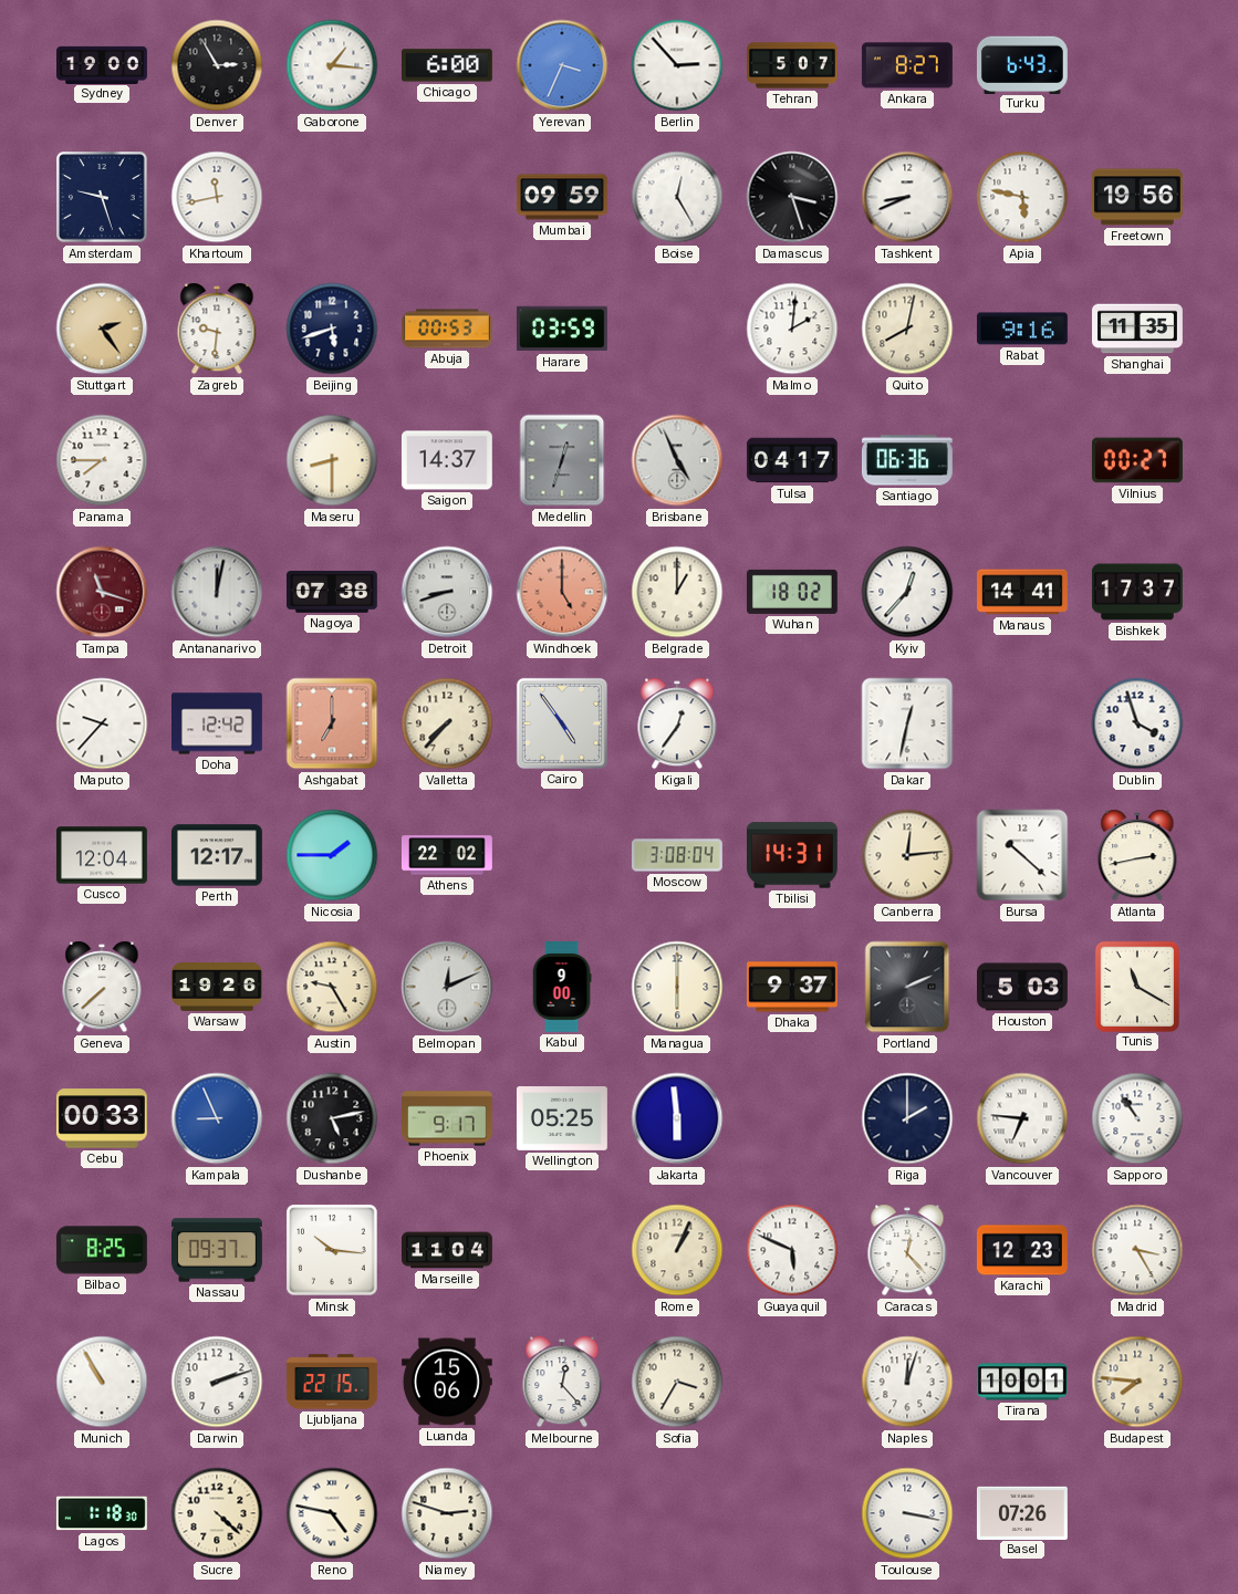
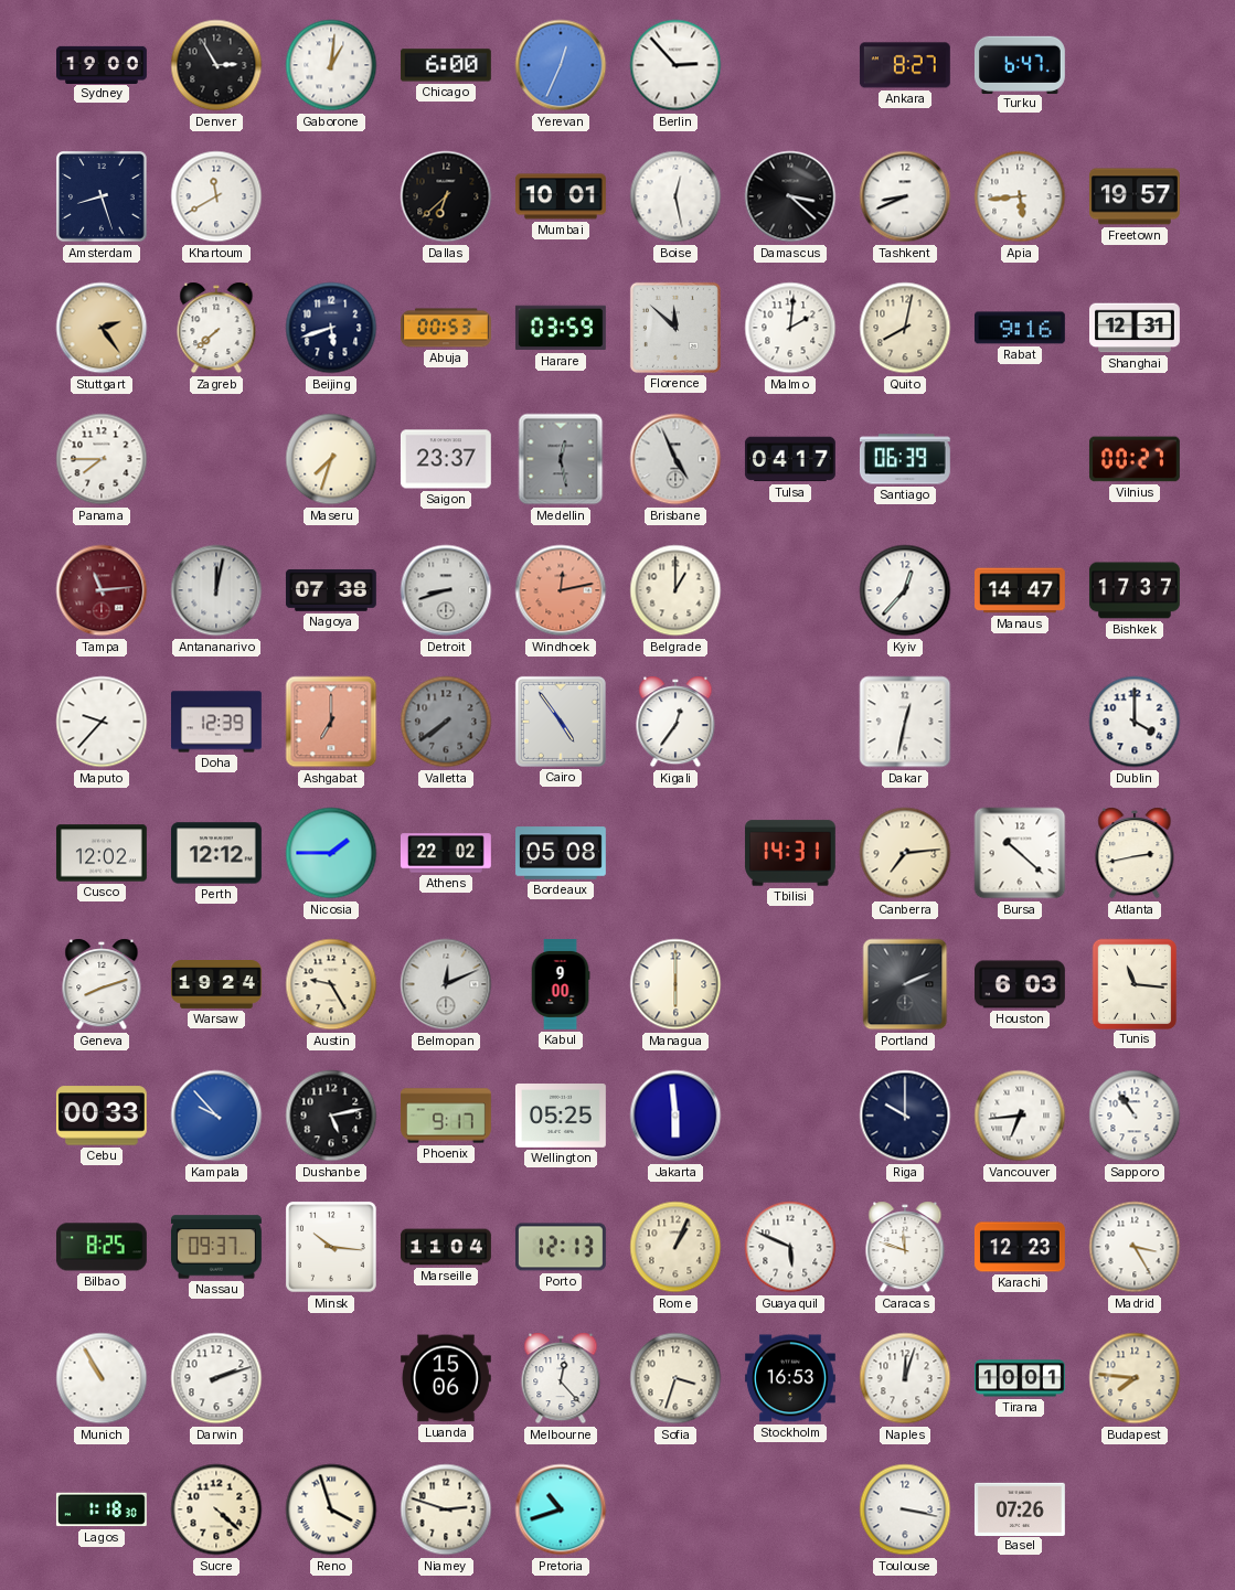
Gaborone: 1:16 -> 1:01 (331, 65)
Yerevan: 3:34 -> 12:34 (561, 65)
Tehran: 5:07 -> none (793, 65)
Turku: 6:43 -> 6:47 (1020, 64)
Amsterdam: 9:27 -> 8:27 (103, 198)
Khartoum: 11:43 -> 11:40 (216, 196)
Dallas: none -> 6:38 (446, 196)
Mumbai: 09:59 -> 10:01 (561, 196)
Boise: 12:25 -> 12:28 (675, 196)
Damascus: 3:27 -> 3:22 (790, 196)
Apia: 5:47 -> 5:44 (1020, 196)
Freetown: 19:56 -> 19:57 (1135, 196)
Zagreb: 9:31 -> 7:38 (216, 328)
Florence: none -> 11:52 (675, 328)
Shanghai: 11:35 -> 12:31 (1136, 328)
Maseru: 8:30 -> 7:33 (331, 459)
Saigon: 14:37 -> 23:37 (446, 459)
Medellin: 12:33 -> 12:28 (561, 459)
Santiago: 06:36 -> 06:39 (905, 459)
Tampa: 11:18 -> 11:14 (102, 590)
Windhoek: 5:00 -> 12:13 (561, 590)
Wuhan: 18:02 -> none (792, 592)
Manaus: 14:41 -> 14:47 (1021, 590)
Doha: 12:42 -> 12:39 (217, 722)
Valletta: 7:37 -> 7:39 (446, 722)
Valletta dial: cream -> grey (446, 722)
Dublin: 3:57 -> 4:00 (1135, 722)
Cusco: 12:04 -> 12:02 (102, 853)
Perth: 12:17 -> 12:12 (217, 853)
Bordeaux: none -> 05:08 (562, 853)
Moscow: 3:08 -> none (678, 855)
Canberra: 12:14 -> 7:14 (905, 853)
Geneva: 7:38 -> 8:12 (102, 984)
Warsaw: 19:26 -> 19:24 (217, 985)
Dhaka: 9:37 -> none (792, 987)
Houston: 5:03 -> 6:03 (1021, 984)
Tunis: 11:20 -> 11:16 (1133, 983)
Kampala: 8:56 -> 9:53 (216, 1116)
Riga: 2:00 -> 10:00 (905, 1116)
Vancouver: 6:46 -> 6:44 (1020, 1116)
Porto: none -> 12:13 (561, 1247)
Caracas: 12:23 -> 11:48 (905, 1247)
Ljubljana: 22:15 -> none (333, 1382)
Sofia: 3:35 -> 3:33 (675, 1378)
Stockholm: none -> 16:53 (790, 1378)
Reno: 4:47 -> 3:57 (331, 1509)
Pretoria: none -> 10:42 (561, 1509)
